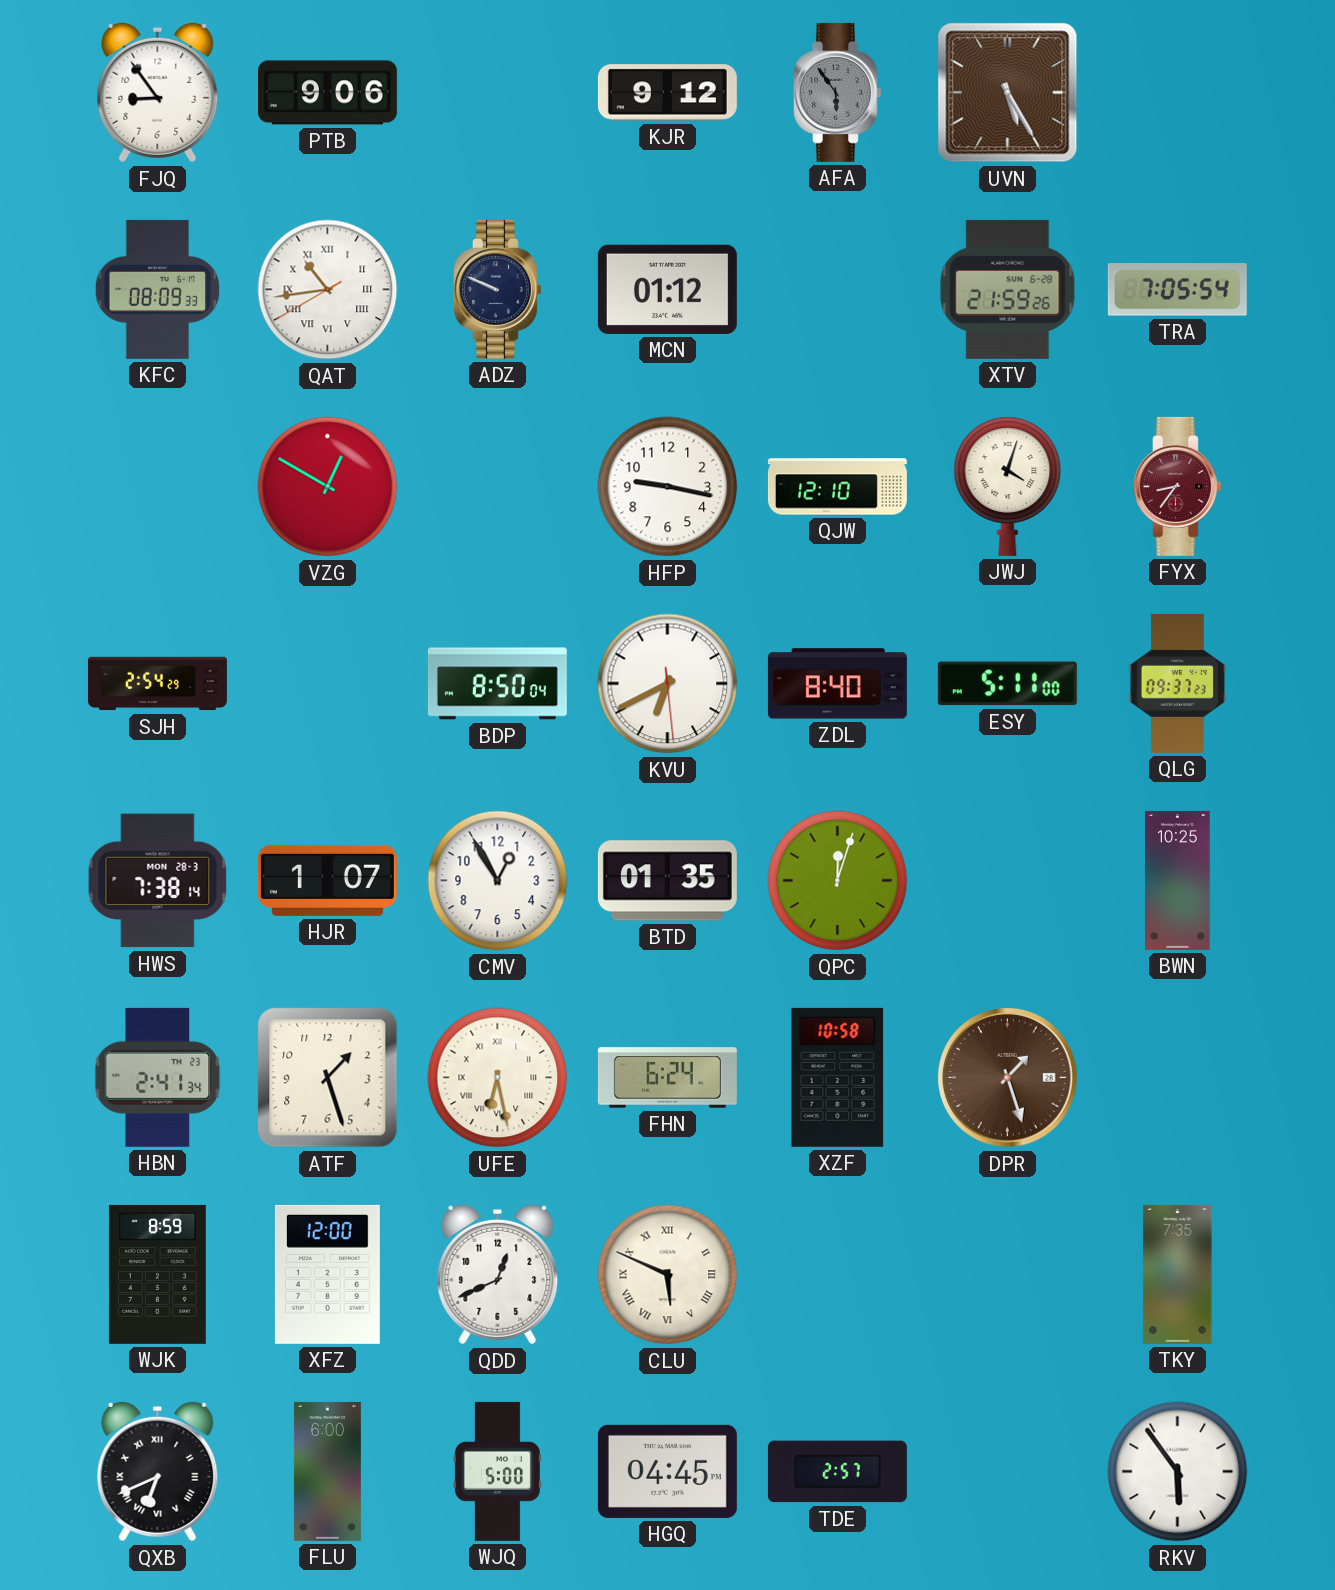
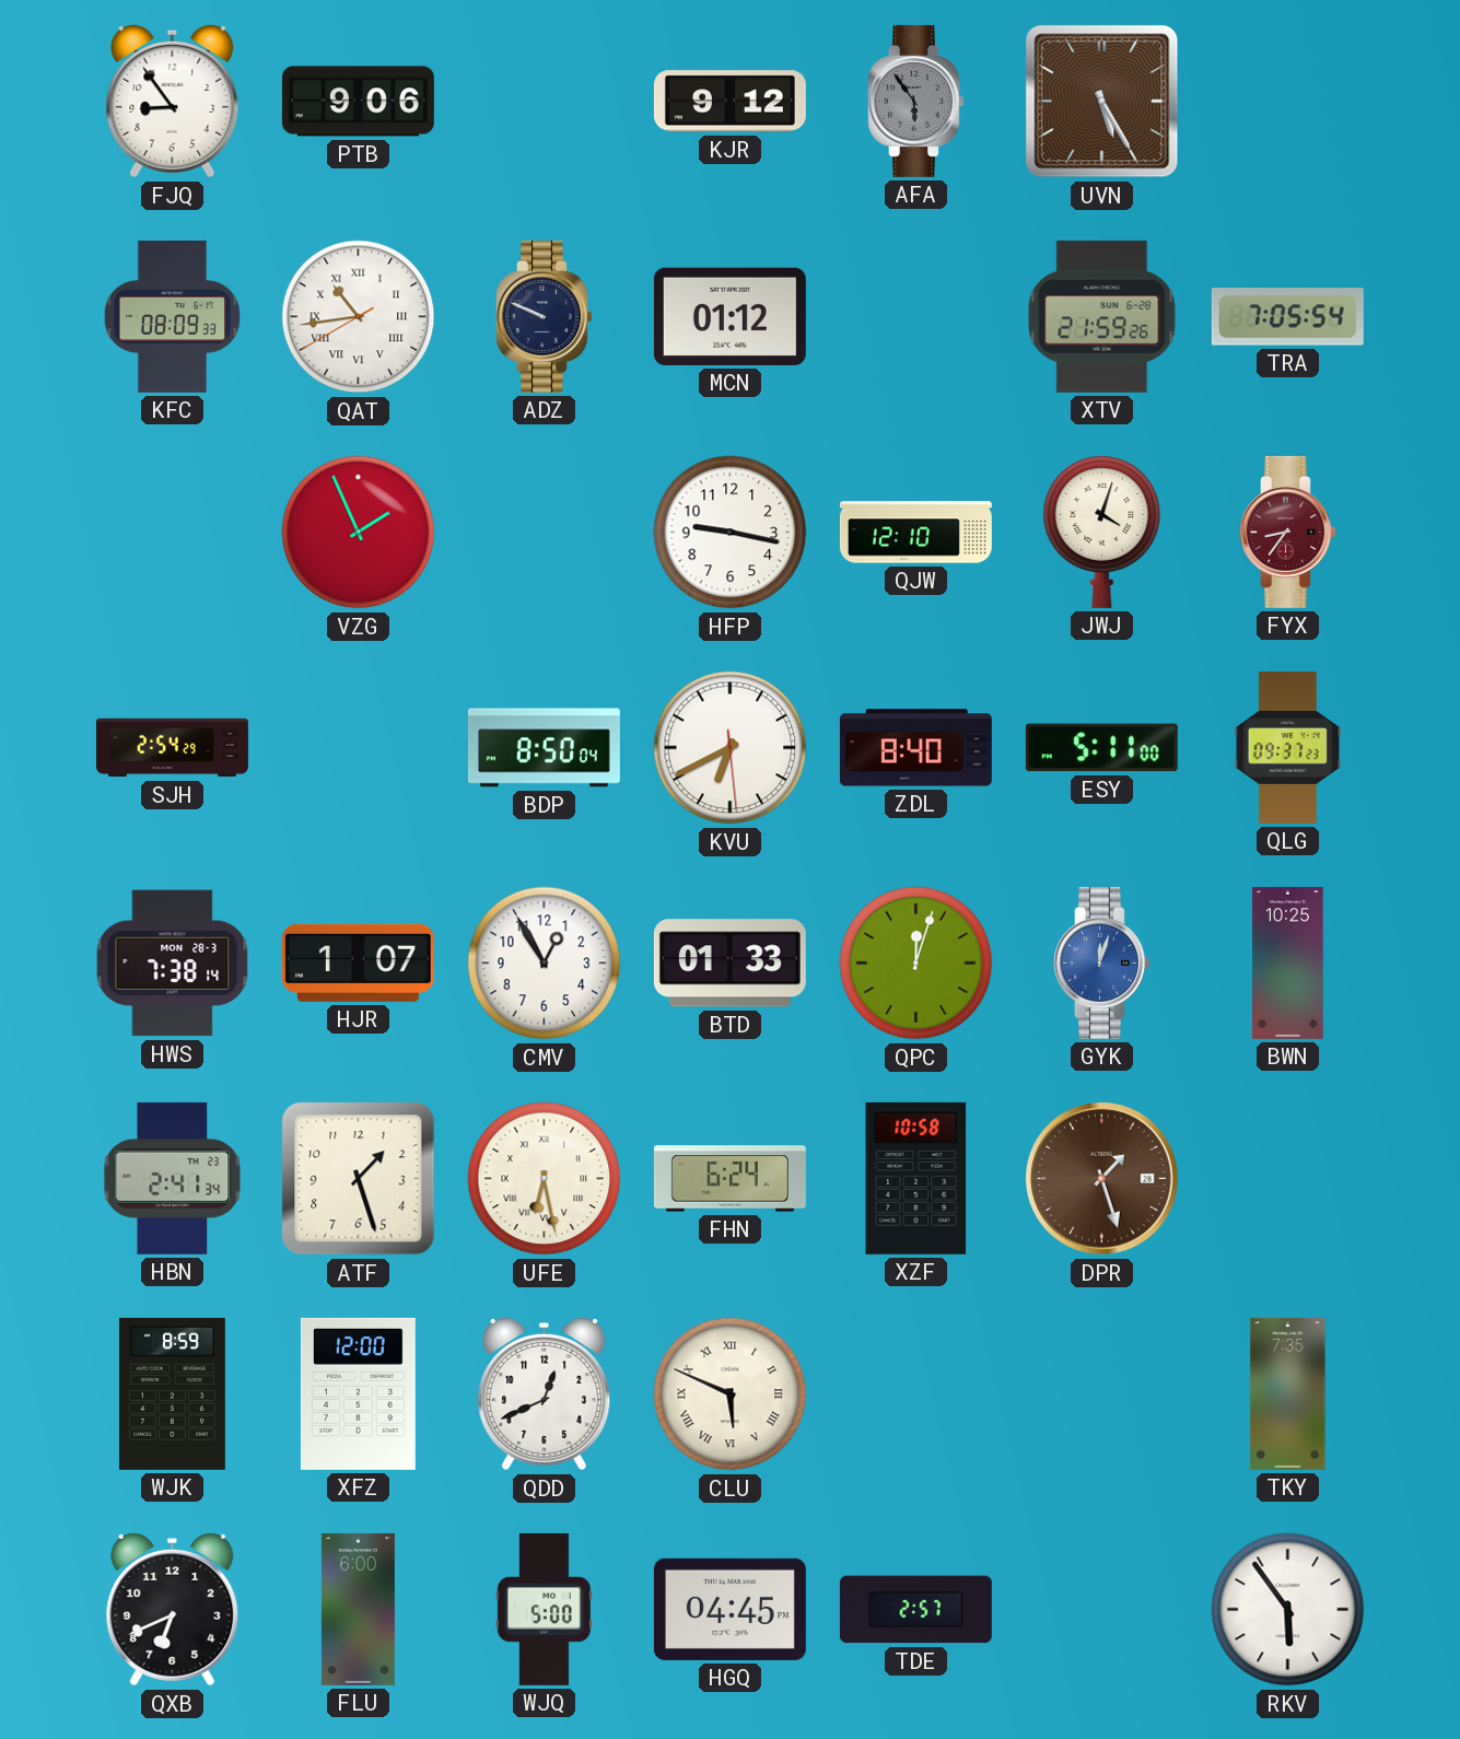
VZG: 12:50 -> 1:56 (359, 533)
BTD: 01:35 -> 01:33 (729, 964)
GYK: none -> 12:03 (1102, 962)
QXB numerals: Roman -> Arabic (173, 1610)
